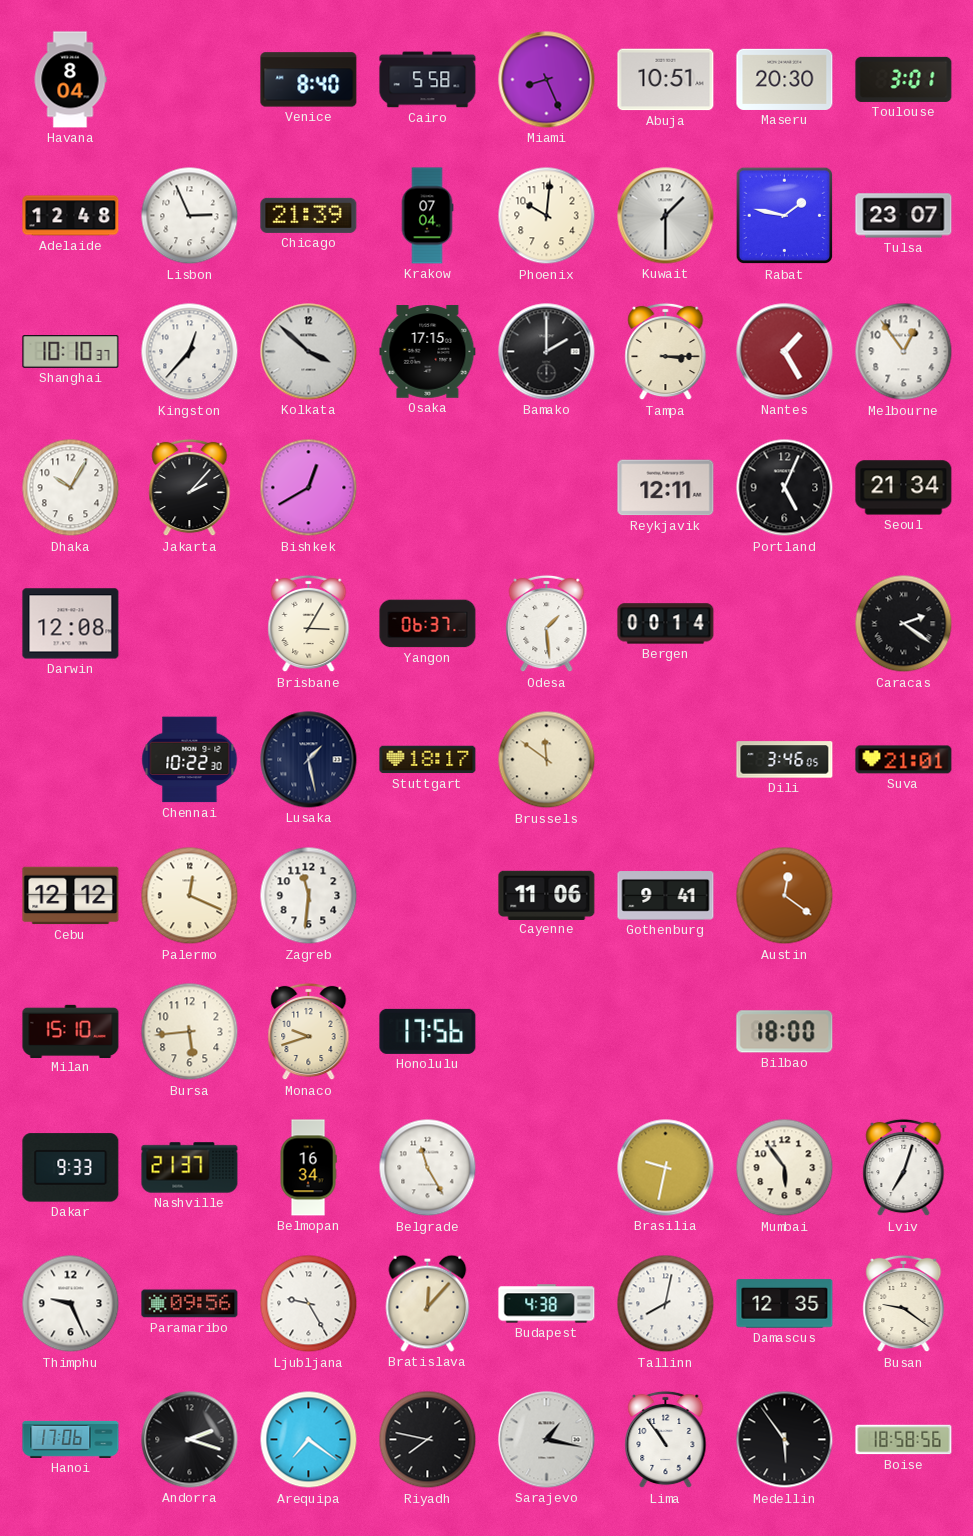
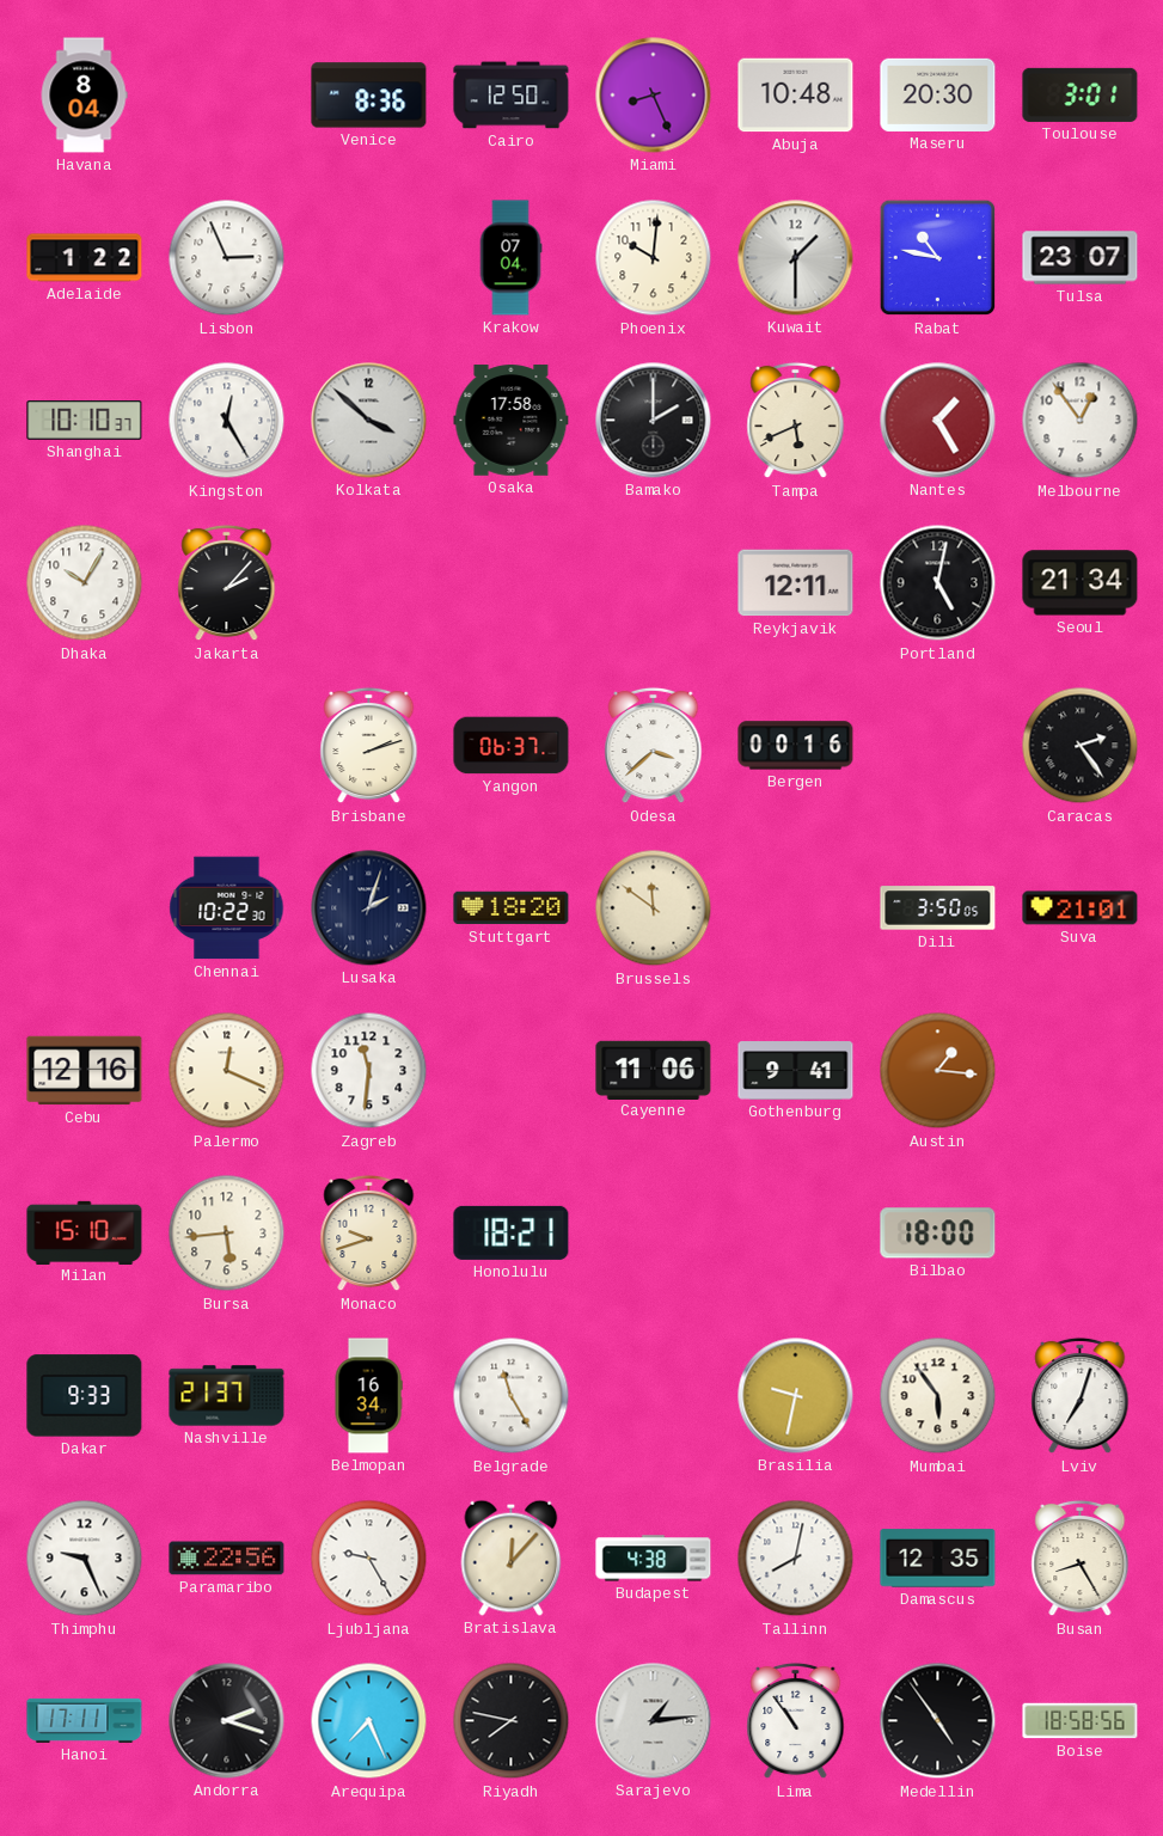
Venice: 8:40 -> 8:36 (369, 96)
Cairo: 5:58 -> 12:50 (512, 96)
Abuja: 10:51 -> 10:48 (796, 96)
Adelaide: 12:48 -> 1:22 (85, 258)
Chicago: 21:39 -> none (309, 215)
Rabat: 1:47 -> 10:47 (938, 258)
Kingston: 12:37 -> 12:25 (227, 421)
Osaka: 17:15 -> 17:58 (512, 421)
Tampa: 3:15 -> 5:41 (796, 421)
Bishkek: 12:40 -> none (309, 488)
Portland: 5:04 -> 5:02 (938, 583)
Darwin: 12:08 -> none (71, 624)
Brisbane: 3:05 -> 2:12 (369, 746)
Odesa: 1:29 -> 3:38 (654, 746)
Bergen: 00:14 -> 00:16 (796, 746)
Caracas: 2:21 -> 2:24 (1081, 746)
Lusaka: 1:28 -> 2:03 (369, 908)
Stuttgart: 18:17 -> 18:20 (512, 908)
Dili: 3:46 -> 3:50 (938, 908)
Cebu: 12:12 -> 12:16 (85, 1071)
Austin: 12:21 -> 1:16 (938, 1071)
Honolulu: 17:56 -> 18:21 (512, 1232)
Paramaribo: 09:56 -> 22:56 (227, 1559)
Busan: 9:21 -> 8:25 (1081, 1559)
Hanoi: 17:06 -> 17:11 (85, 1720)
Arequipa: 7:21 -> 7:26 (369, 1721)
Sarajevo: 1:17 -> 1:14 (654, 1721)
Medellin: 5:54 -> 4:54 (938, 1721)
